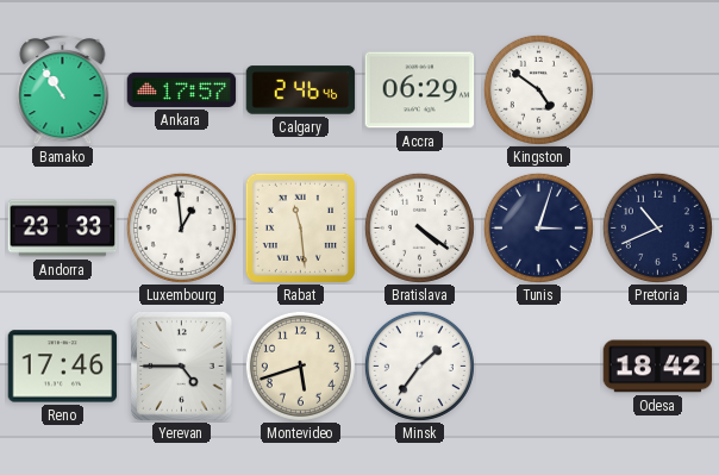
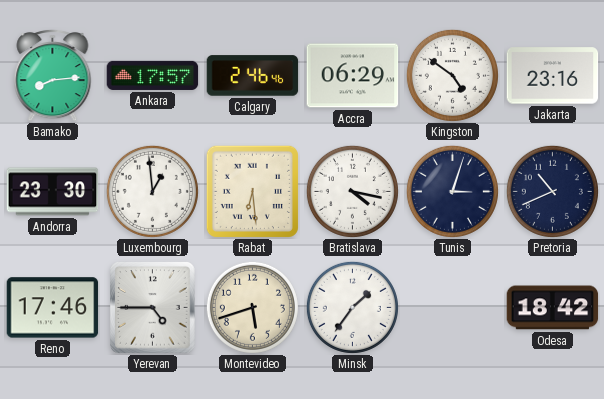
Bamako: 10:54 -> 8:14 (53, 75)
Jakarta: none -> 23:16 (553, 76)
Andorra: 23:33 -> 23:30 (53, 192)
Rabat: 11:29 -> 6:29 (252, 191)
Bratislava: 4:21 -> 4:17 (352, 191)
